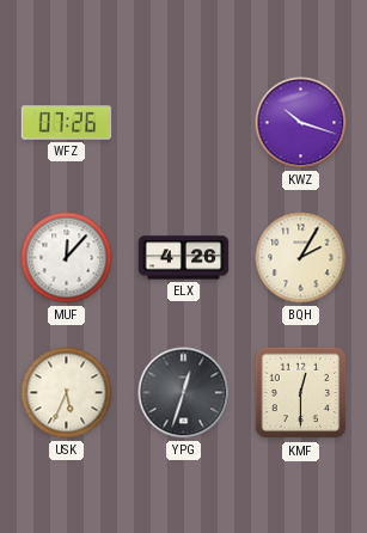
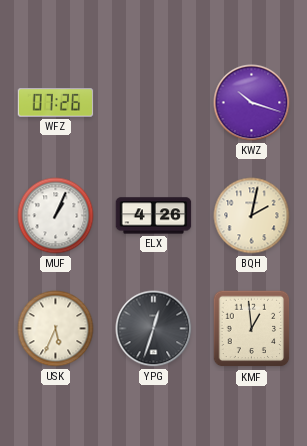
MUF: 12:07 -> 1:04 (56, 216)
BQH: 2:05 -> 2:02 (252, 216)
KMF: 12:30 -> 12:59 (252, 329)
